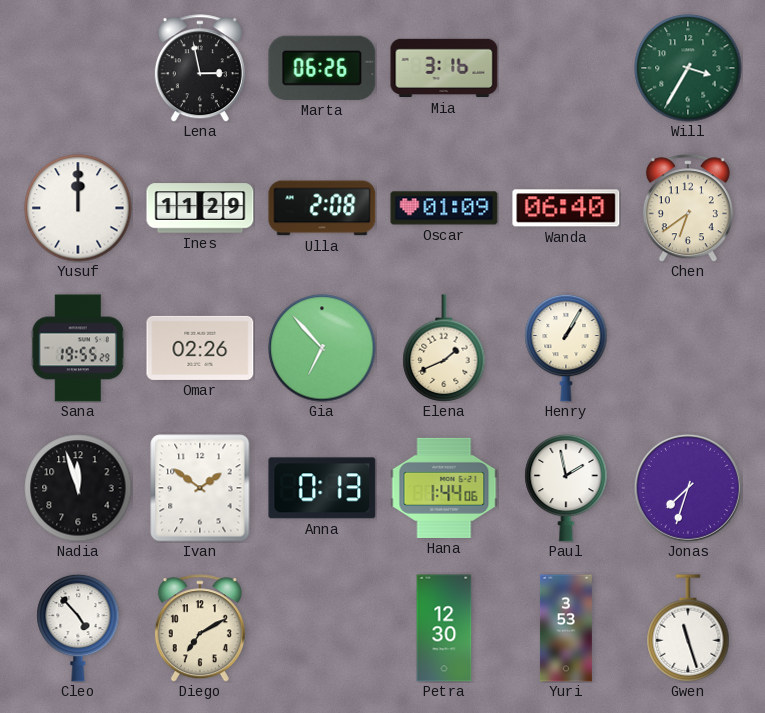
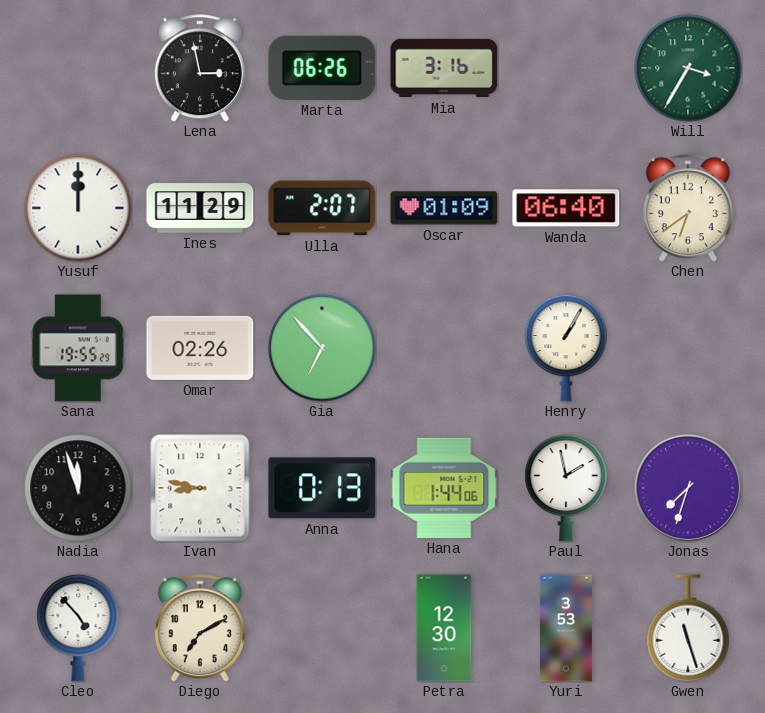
Ulla: 2:08 -> 2:07 (322, 208)
Elena: 1:41 -> none (444, 348)
Ivan: 1:51 -> 8:47 (200, 488)
